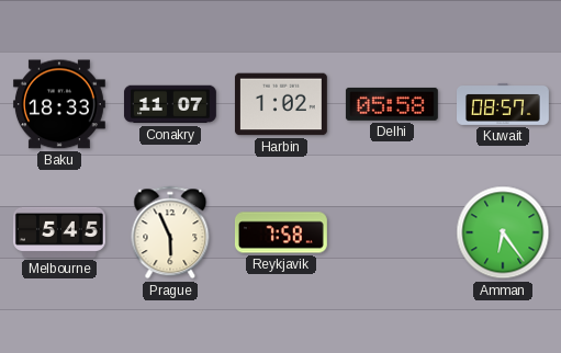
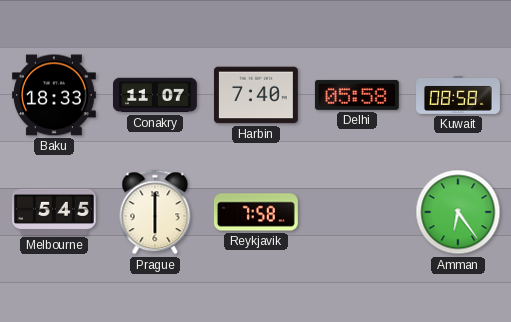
Harbin: 1:02 -> 7:40 (256, 95)
Kuwait: 08:57 -> 08:58 (459, 95)
Prague: 5:56 -> 6:00 (155, 212)
